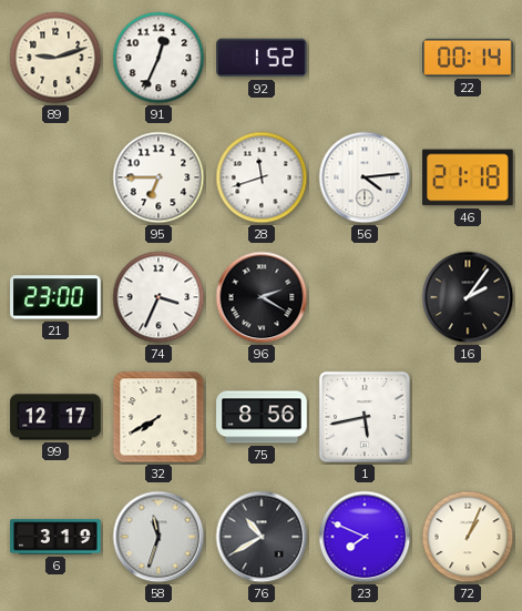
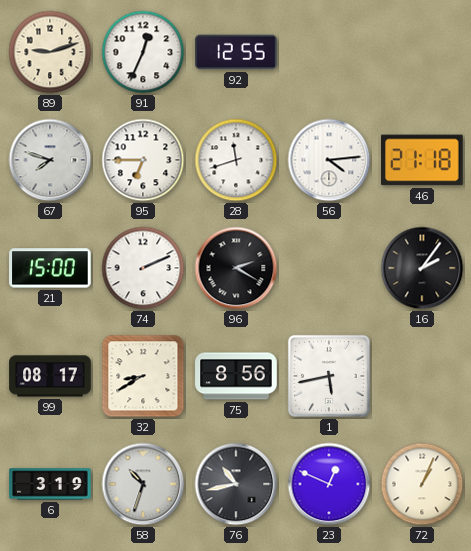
92: 1:52 -> 12:55 (236, 52)
22: 00:14 -> none (468, 58)
67: none -> 7:48 (50, 160)
21: 23:00 -> 15:00 (50, 268)
74: 3:34 -> 2:11 (143, 268)
99: 12:17 -> 08:17 (50, 376)
32: 7:40 -> 8:40 (143, 376)
58: 11:33 -> 10:33 (143, 484)
76: 10:40 -> 10:43 (236, 484)
23: 7:49 -> 12:49 (329, 484)
